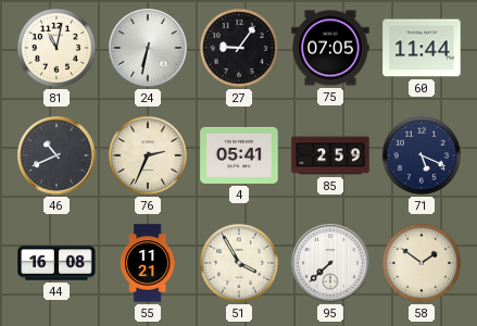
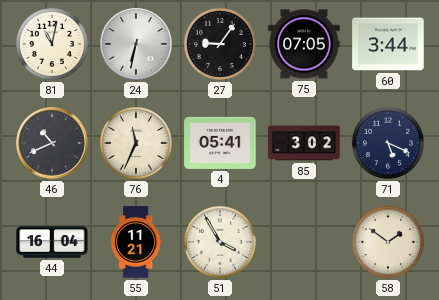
60: 11:44 -> 3:44 (388, 44)
76: 2:34 -> 11:34 (136, 143)
85: 2:59 -> 3:02 (304, 143)
44: 16:08 -> 16:04 (52, 242)
95: 7:38 -> none (330, 263)
